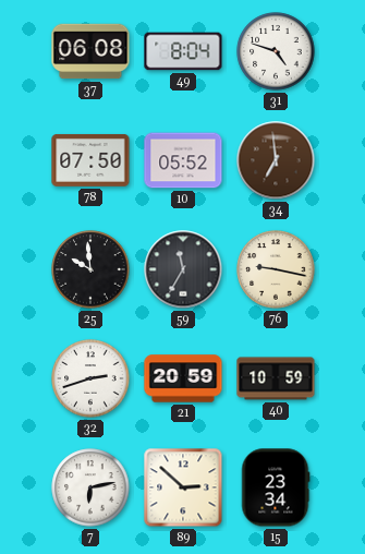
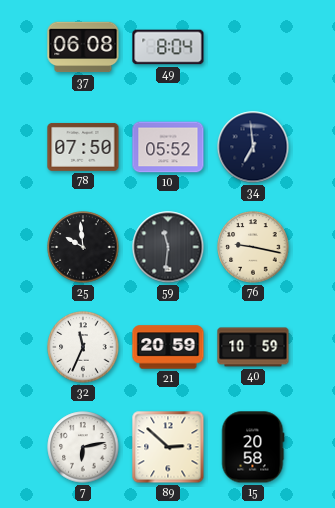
31: 4:48 -> none (276, 51)
34 dial: brown -> navy (253, 147)
59: 11:35 -> 11:31 (168, 247)
32: 2:42 -> 11:34 (83, 347)
15: 23:34 -> 20:58 (253, 447)
